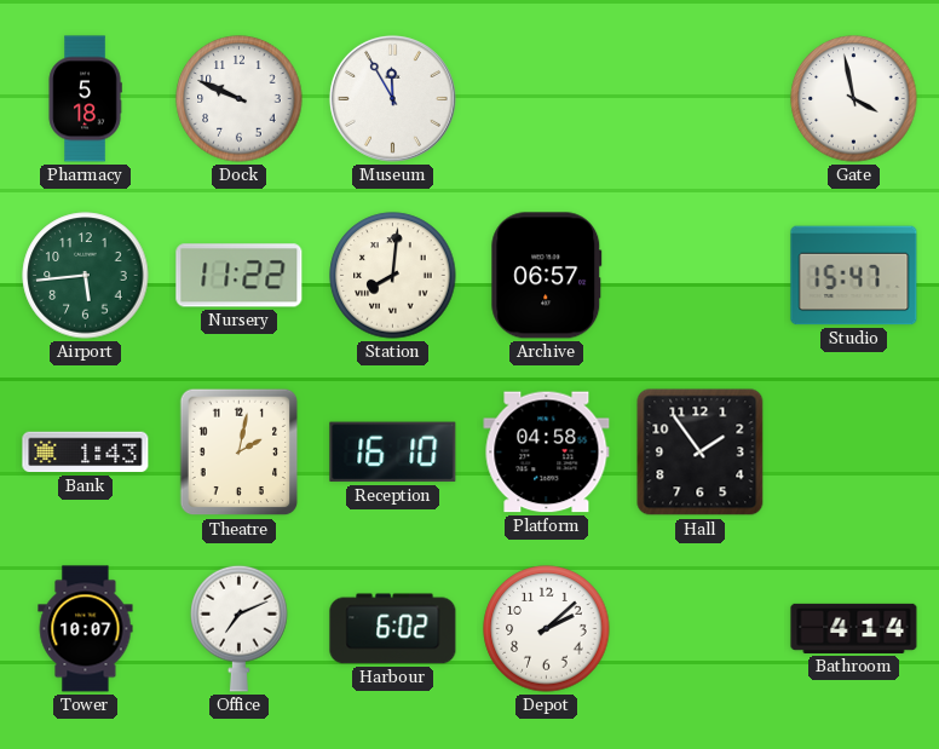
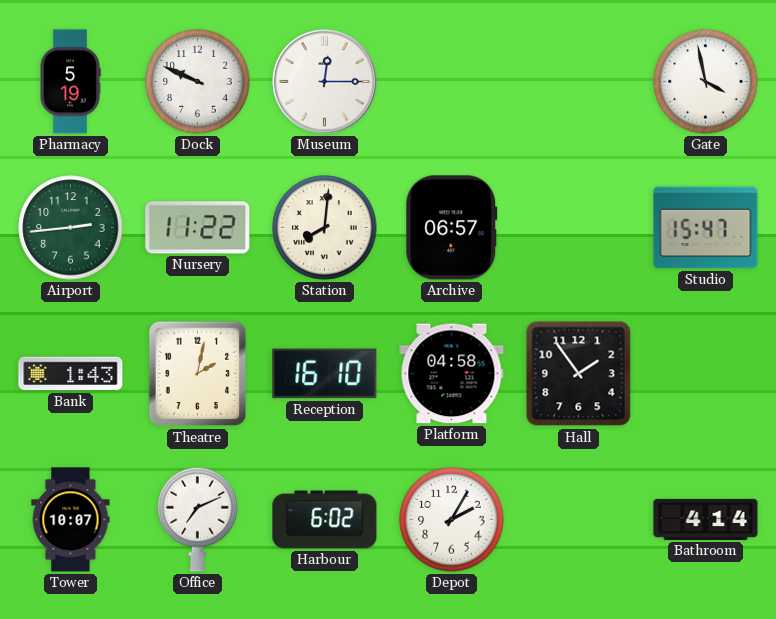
Pharmacy: 5:18 -> 5:19 (70, 82)
Museum: 11:55 -> 12:15 (324, 81)
Airport: 5:44 -> 2:44 (71, 228)
Depot: 2:08 -> 2:05 (452, 520)
